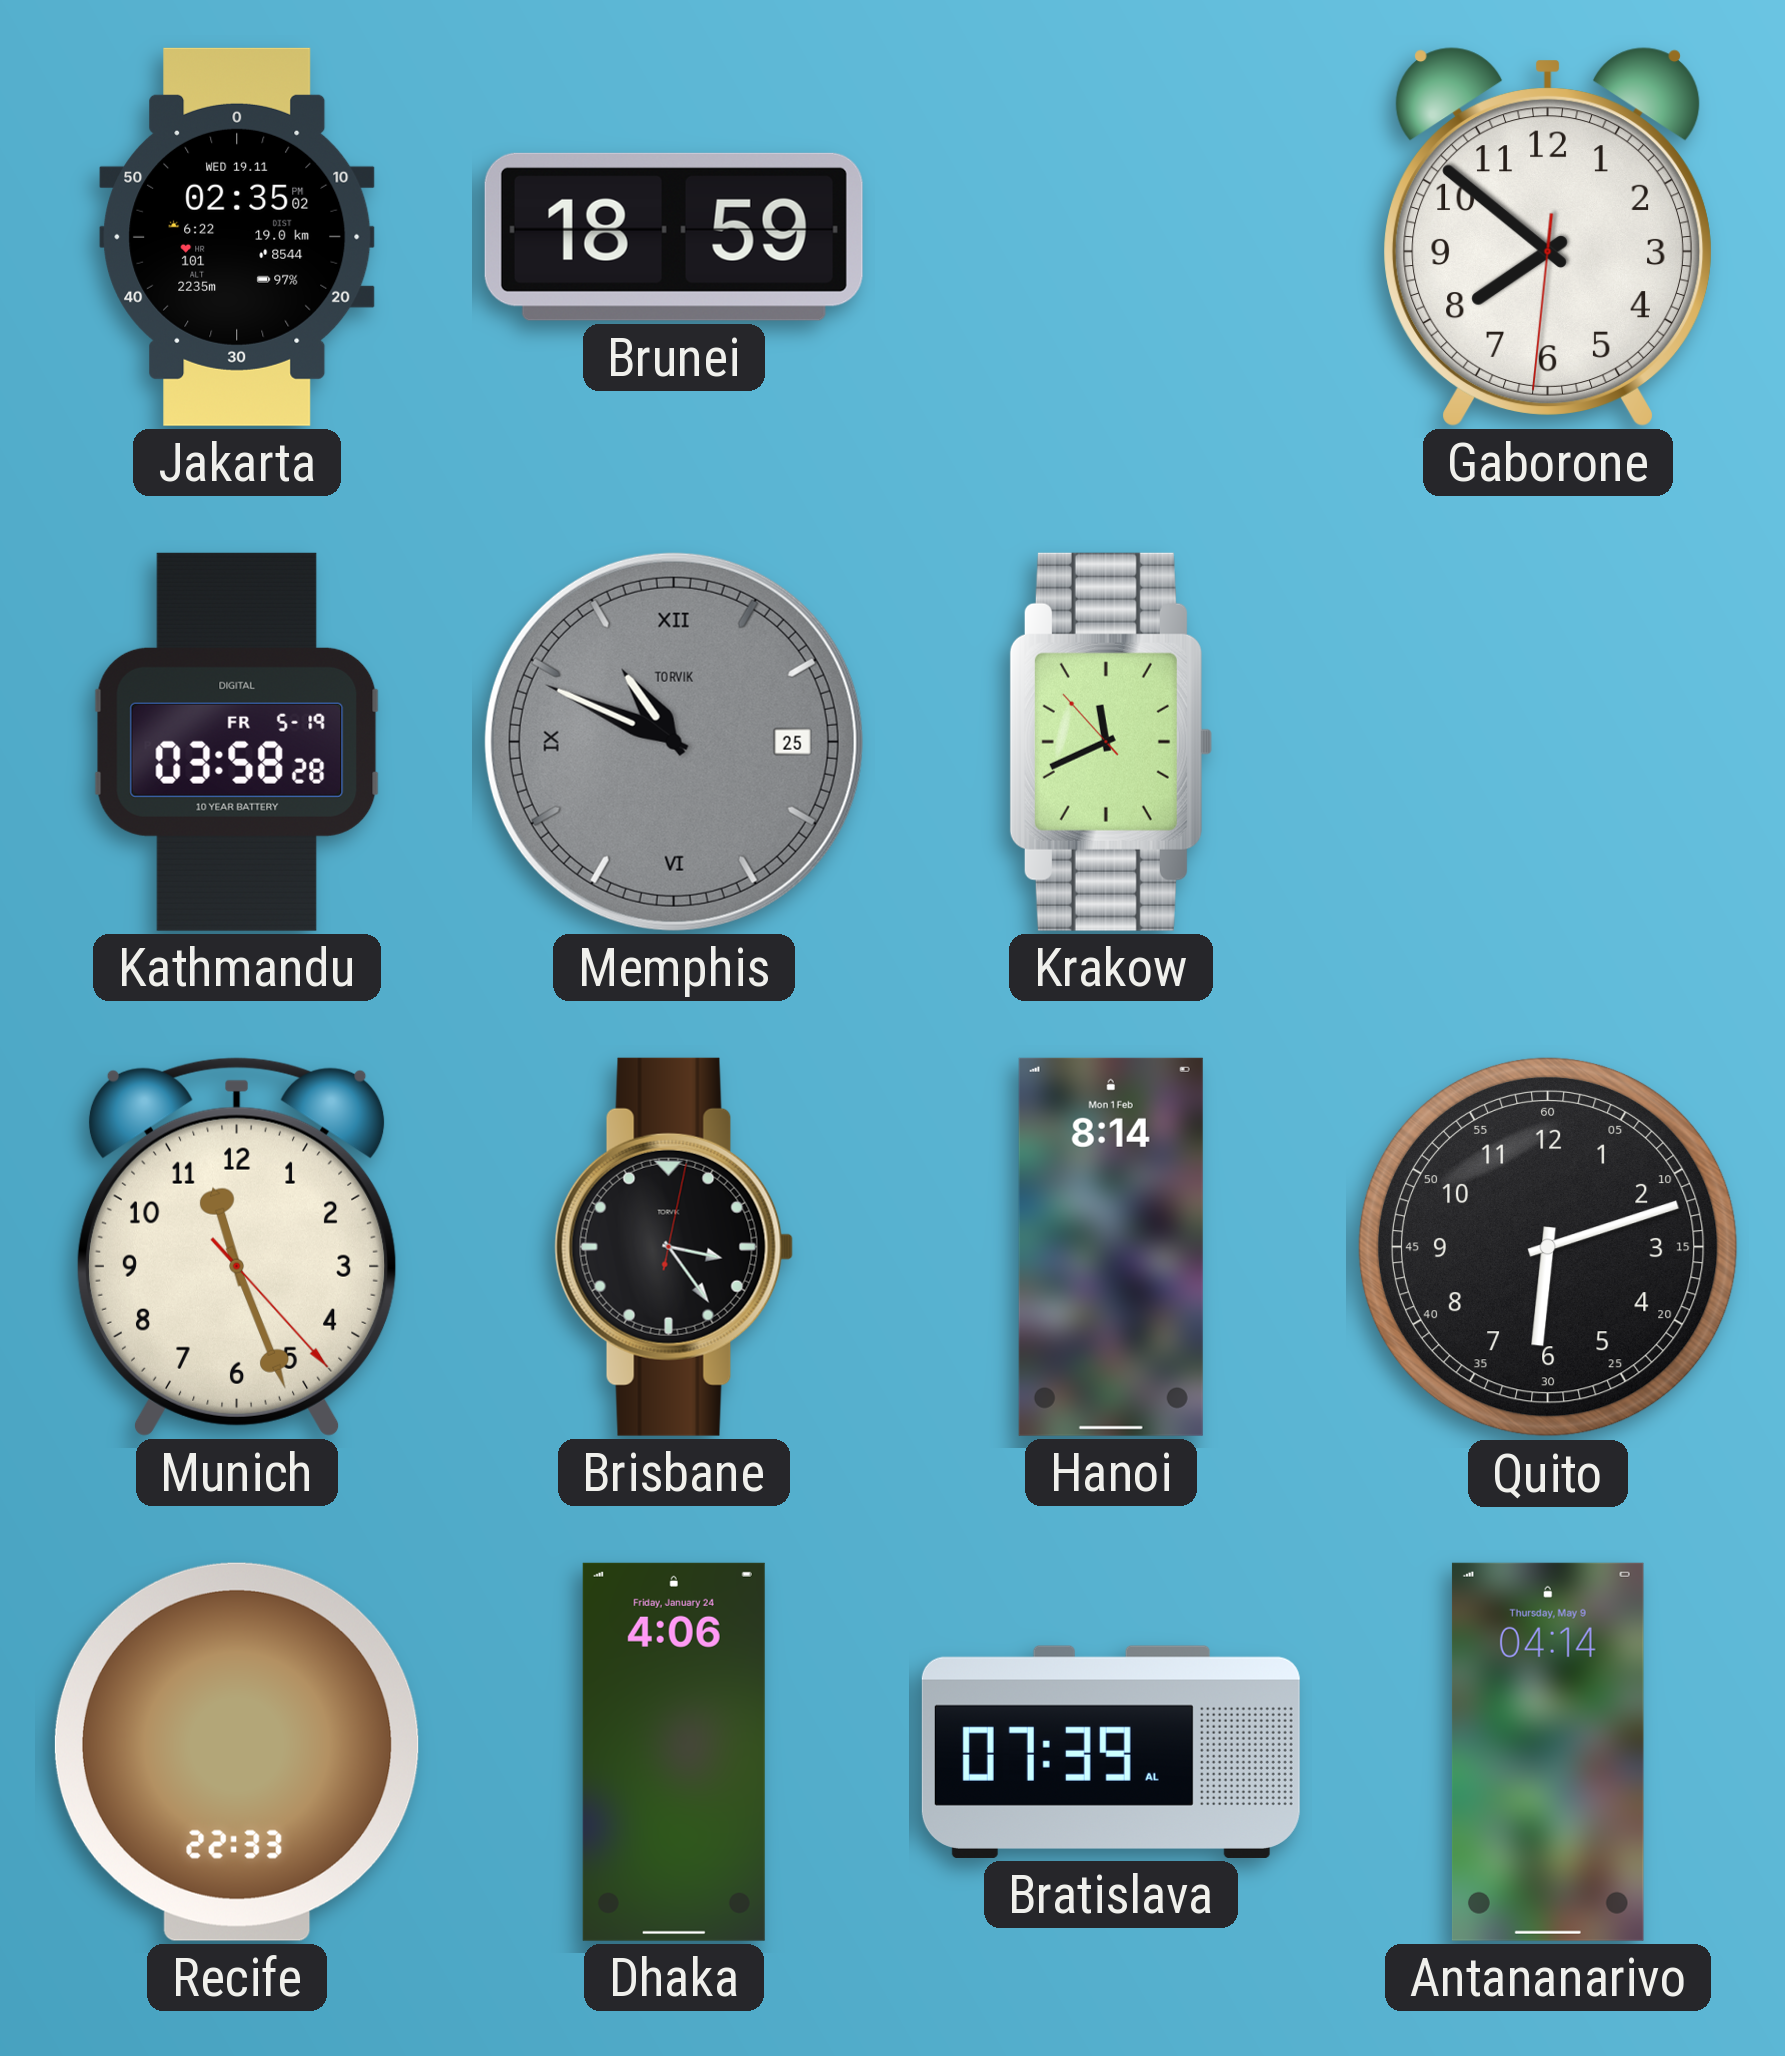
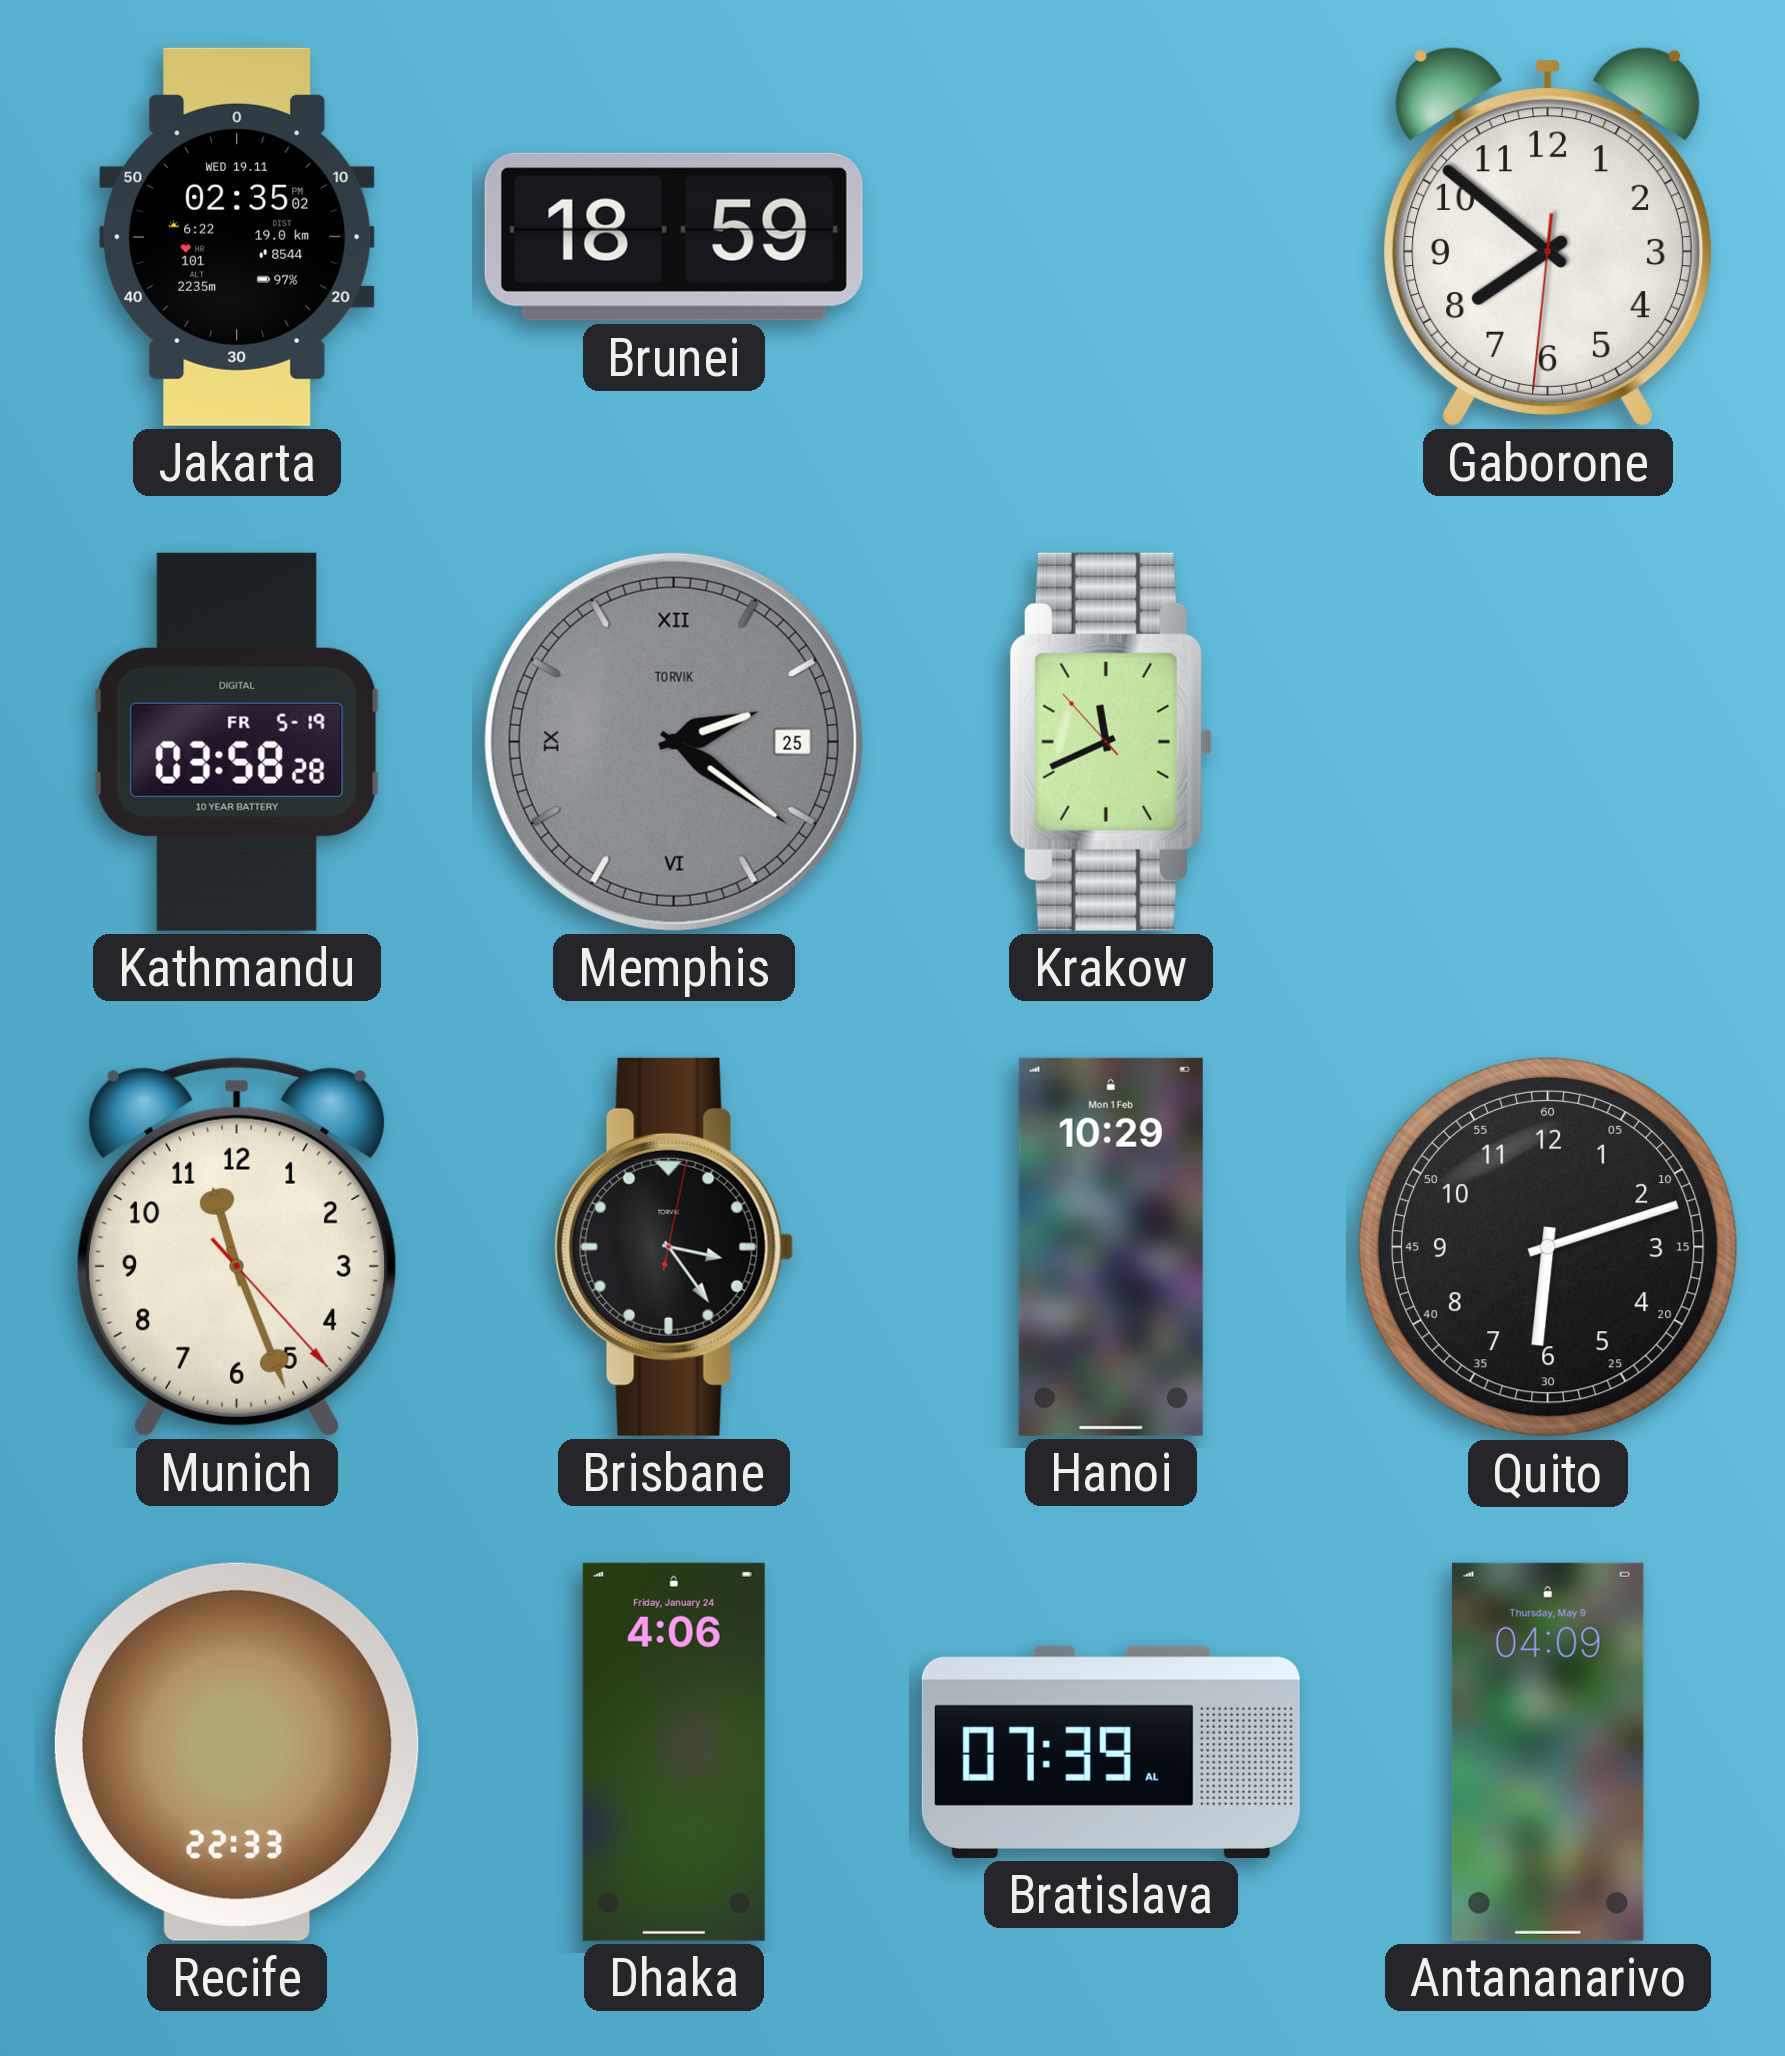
Memphis: 10:49 -> 2:21 (674, 742)
Hanoi: 8:14 -> 10:29 (1111, 1247)
Antananarivo: 04:14 -> 04:09 (1548, 1752)
